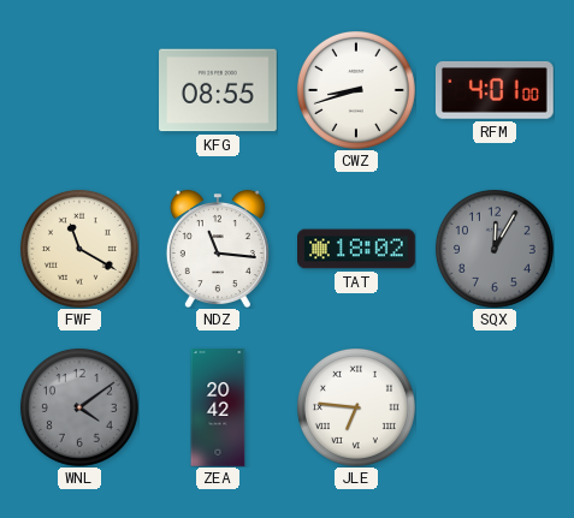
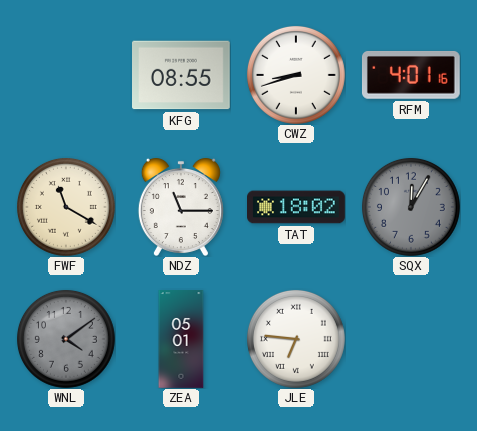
RFM: 4:01:00 -> 4:01:16 (411, 75)
NDZ: 11:16 -> 11:15 (181, 207)
ZEA: 20:42 -> 05:01 (181, 339)
